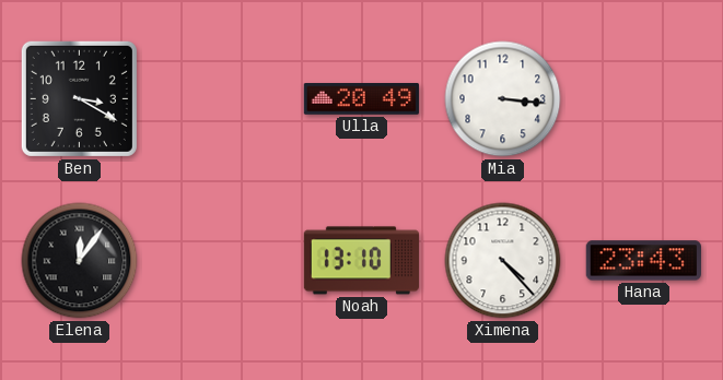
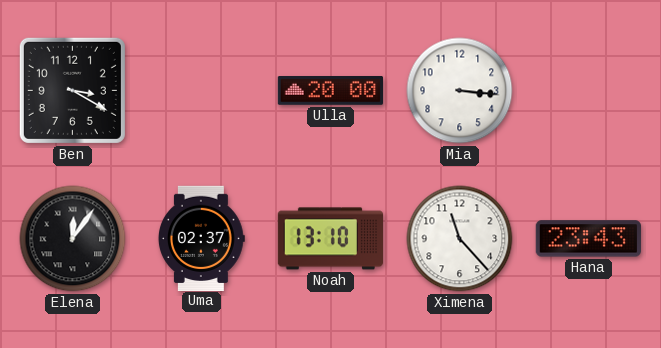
Ulla: 20:49 -> 20:00 (330, 91)
Uma: none -> 02:37 (201, 238)
Ximena: 4:23 -> 11:23 (460, 239)
